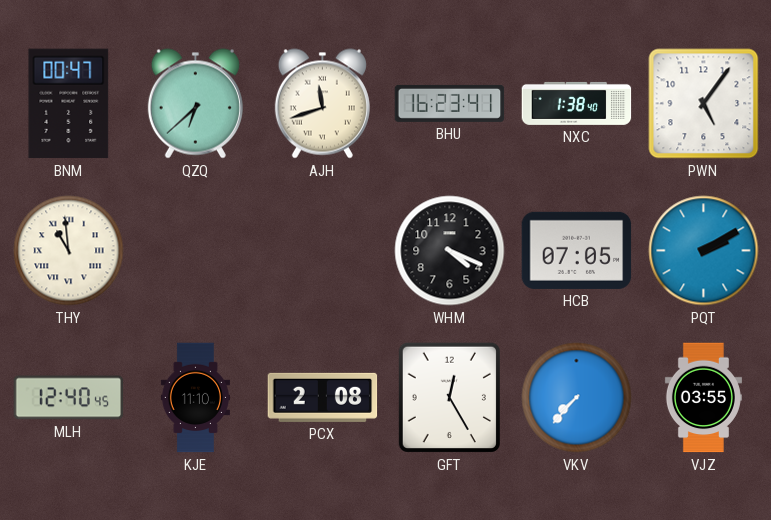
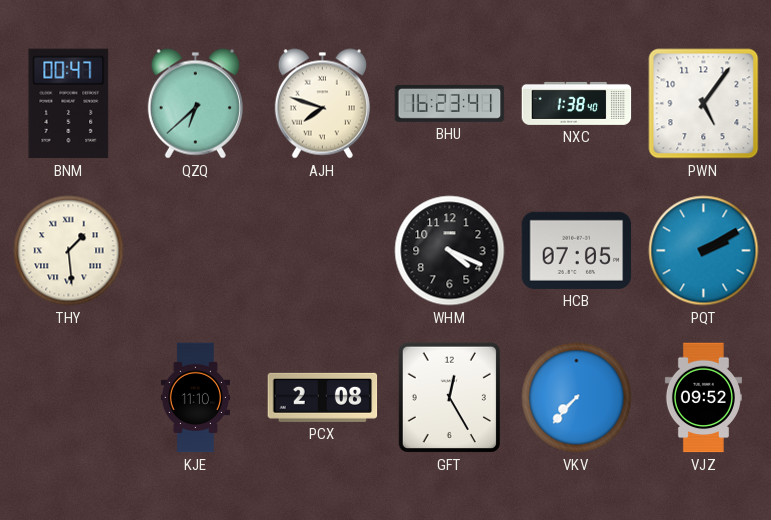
AJH: 11:42 -> 7:48 (322, 104)
THY: 10:59 -> 1:29 (69, 251)
MLH: 12:40 -> none (69, 398)
VJZ: 03:55 -> 09:52 (703, 398)
